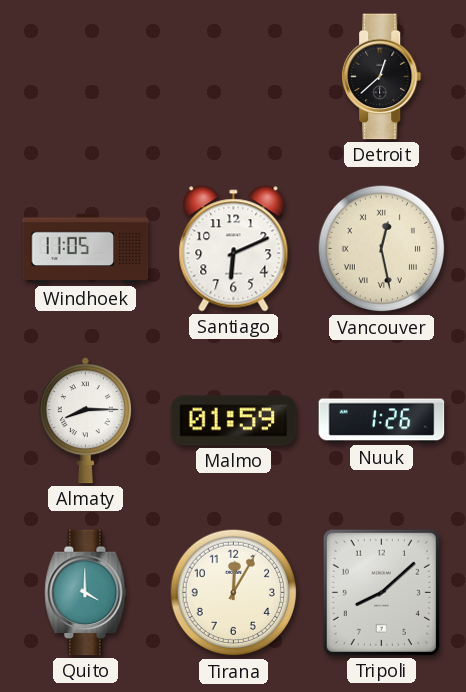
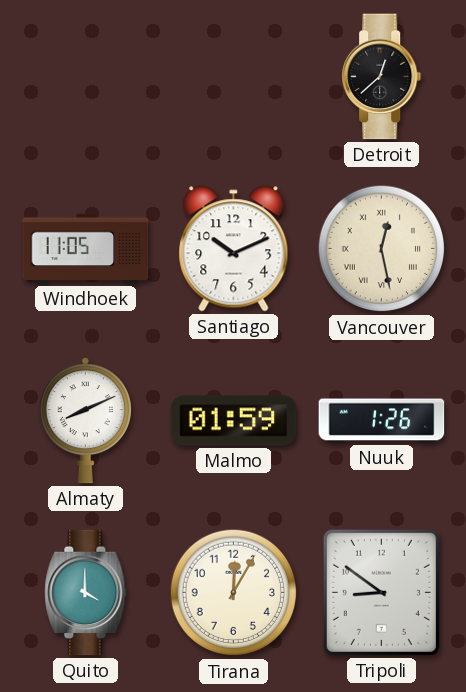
Santiago: 6:11 -> 10:11 (234, 249)
Almaty: 8:15 -> 8:11 (85, 421)
Tripoli: 8:08 -> 8:51 (381, 592)
